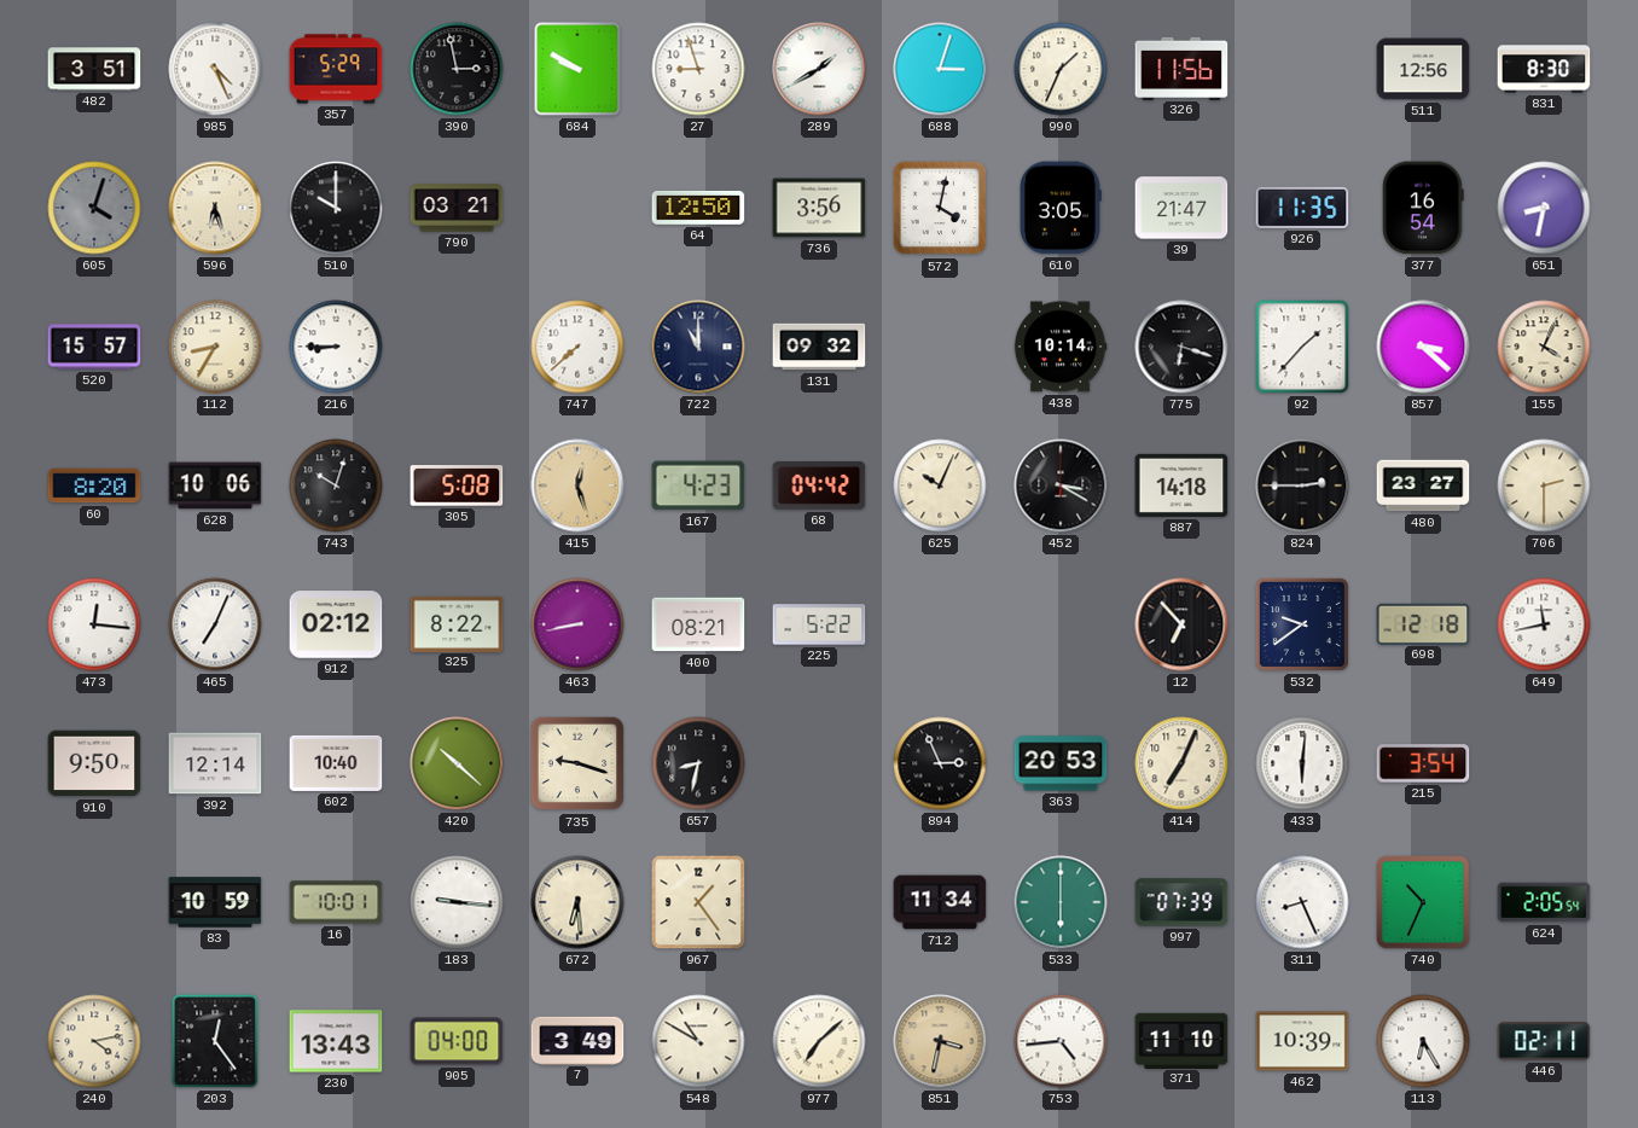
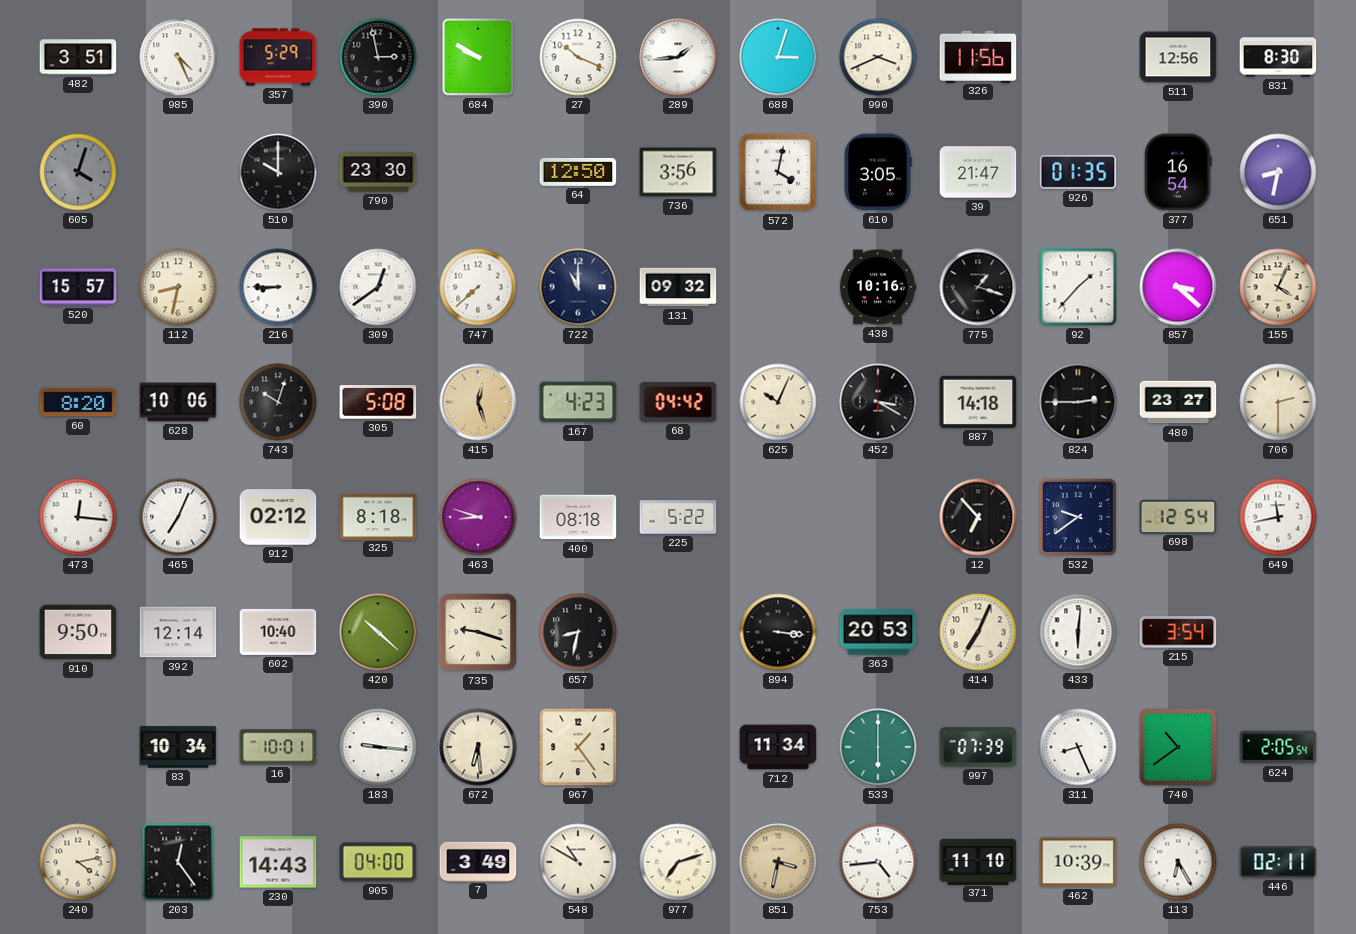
27: 8:57 -> 10:19 (578, 57)
289: 1:40 -> 1:44 (678, 57)
990: 1:34 -> 3:41 (878, 57)
596: 6:27 -> none (215, 208)
790: 03:21 -> 23:30 (378, 172)
926: 11:35 -> 01:35 (1078, 172)
112: 8:35 -> 8:32 (178, 287)
309: none -> 12:39 (378, 287)
438: 10:14 -> 10:16 (878, 287)
775: 6:18 -> 1:18 (978, 287)
325: 8:22 -> 8:18 (378, 516)
463: 8:43 -> 8:48 (478, 517)
400: 08:21 -> 08:18 (578, 517)
698: 12:18 -> 12:54 (1178, 516)
894: 2:56 -> 3:16 (778, 632)
83: 10:59 -> 10:34 (178, 747)
740: 10:34 -> 10:39 (1178, 747)
230: 13:43 -> 14:43 (278, 862)
977: 7:08 -> 7:12 (678, 862)
